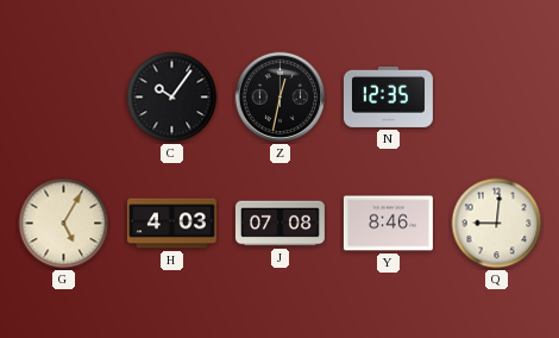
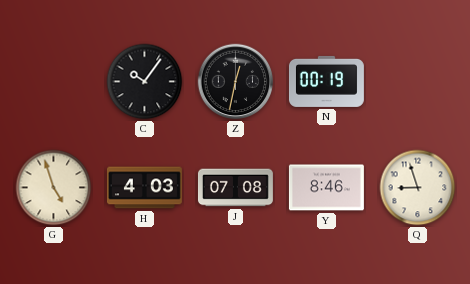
N: 12:35 -> 00:19 (326, 81)
G: 5:05 -> 4:57 (54, 188)
Q: 9:01 -> 8:57 (418, 188)
